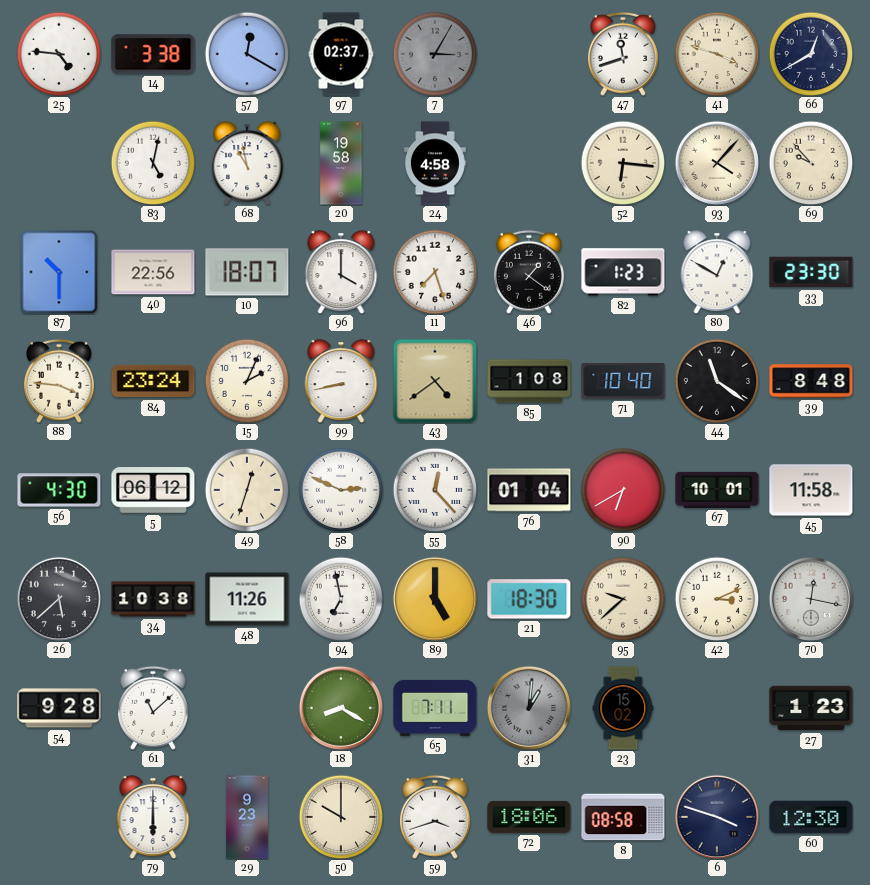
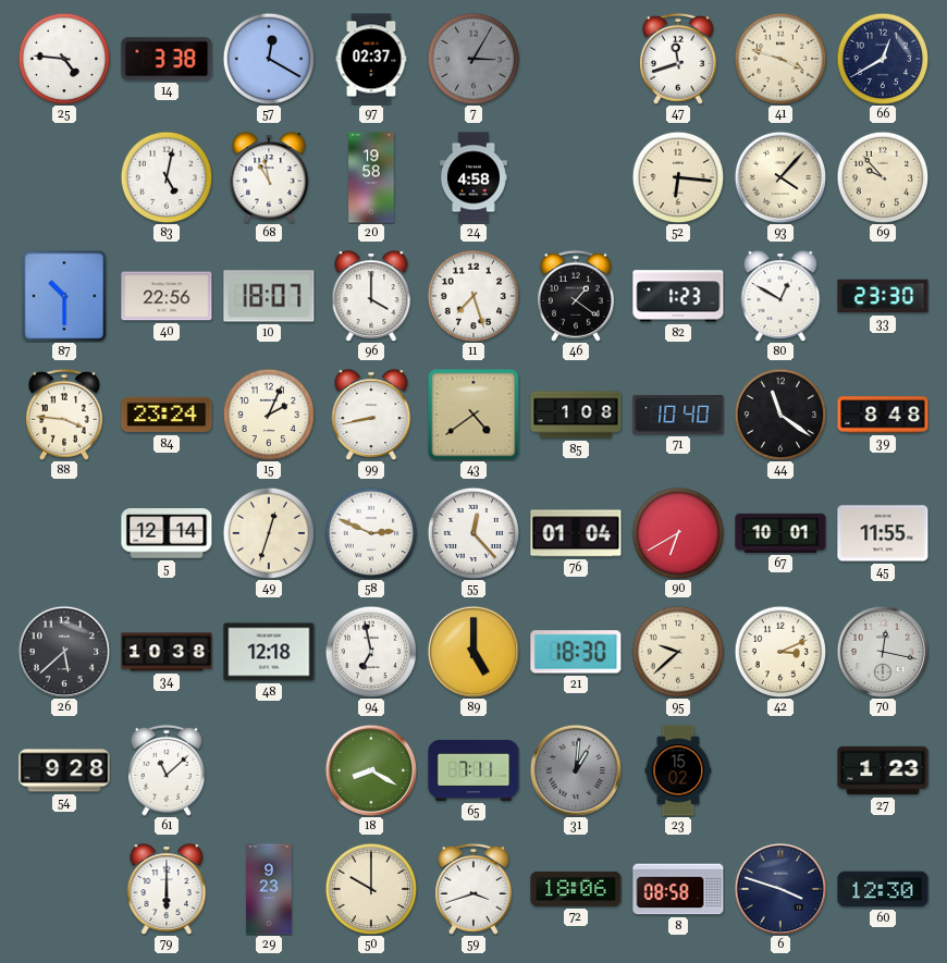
56: 4:30 -> none (59, 490)
5: 06:12 -> 12:14 (167, 533)
45: 11:58 -> 11:55 (883, 533)
48: 11:26 -> 12:18 (269, 652)
